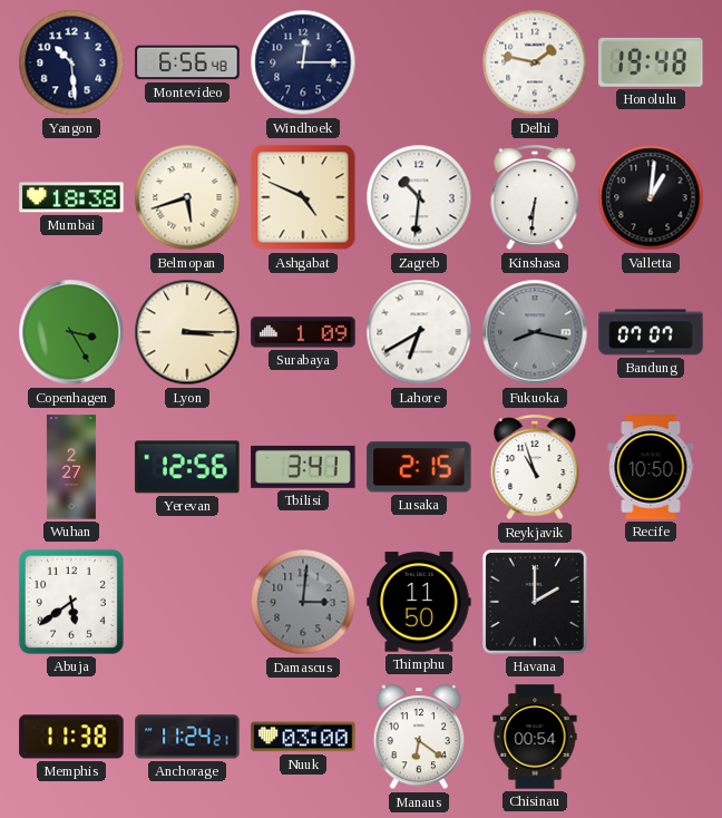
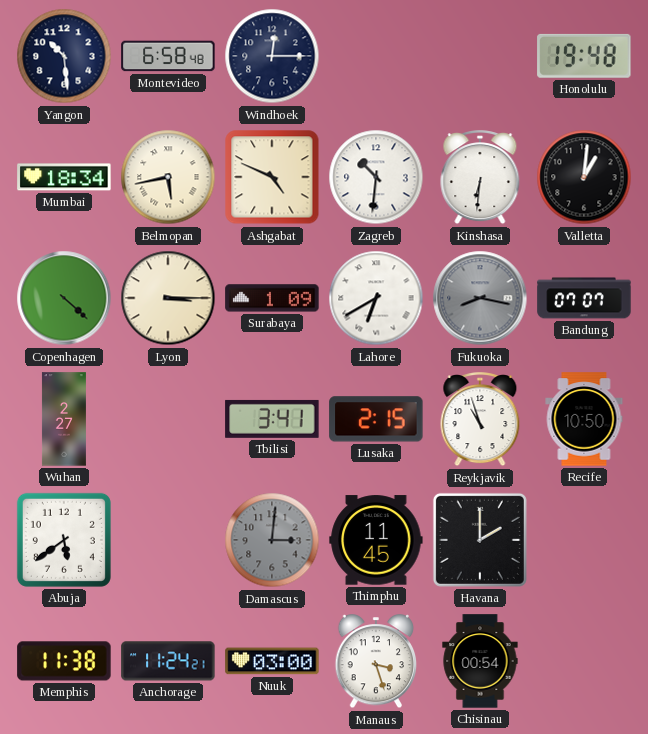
Montevideo: 6:56 -> 6:58 (168, 56)
Delhi: 1:47 -> none (535, 62)
Mumbai: 18:38 -> 18:34 (64, 177)
Belmopan: 5:42 -> 5:43 (168, 177)
Copenhagen: 3:25 -> 4:22 (64, 298)
Yerevan: 12:56 -> none (187, 467)
Thimphu: 11:50 -> 11:45 (376, 540)
Manaus: 6:21 -> 3:27 (376, 662)
